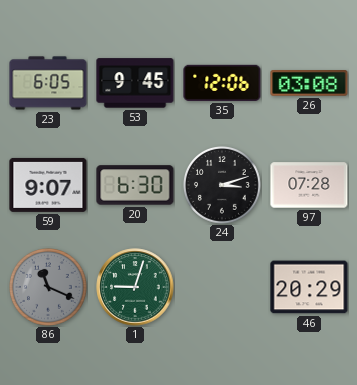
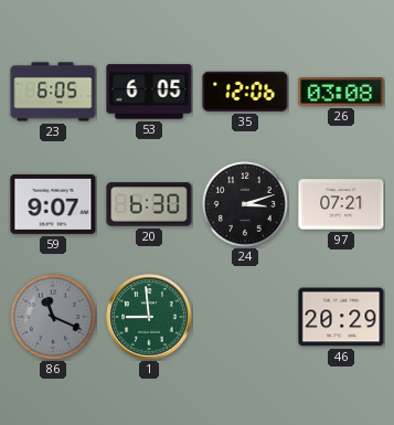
53: 9:45 -> 6:05 (149, 92)
97: 07:28 -> 07:21 (341, 204)
1: 9:03 -> 8:59 (149, 317)
